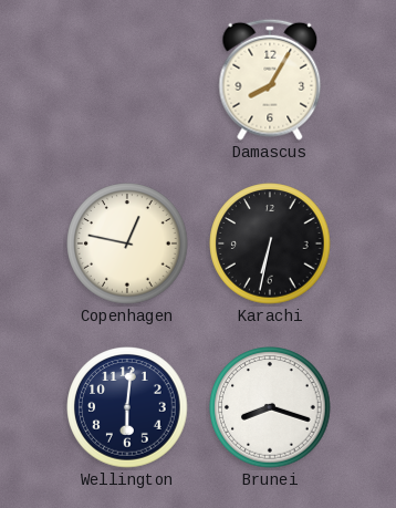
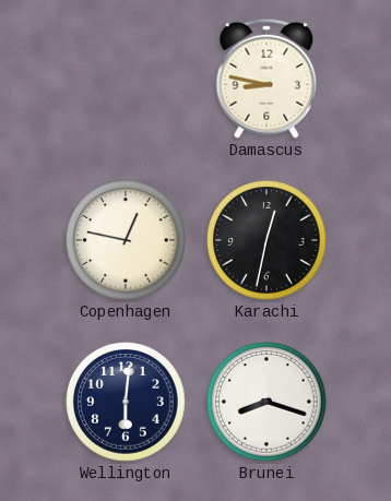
Damascus: 8:05 -> 8:47 (266, 79)
Karachi: 6:32 -> 12:32 (266, 240)
